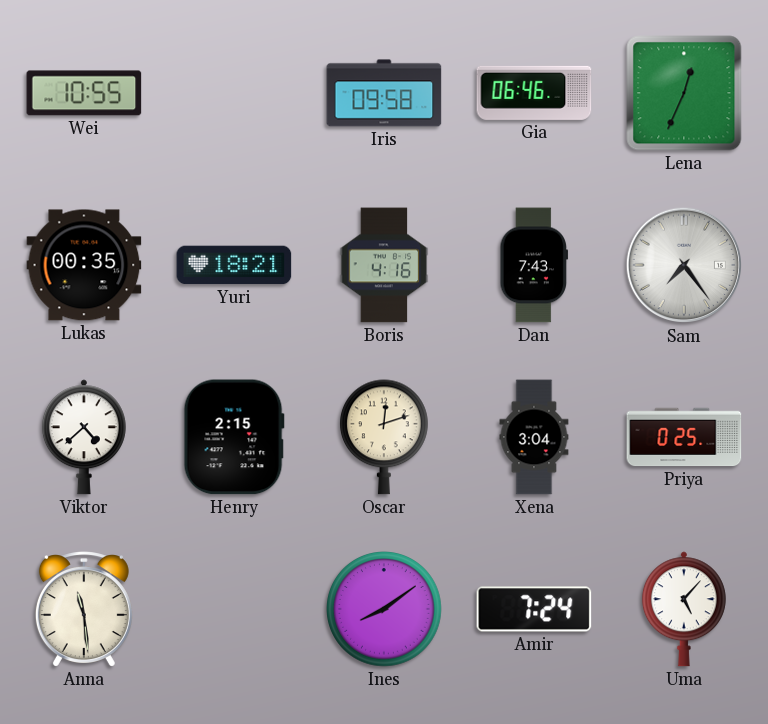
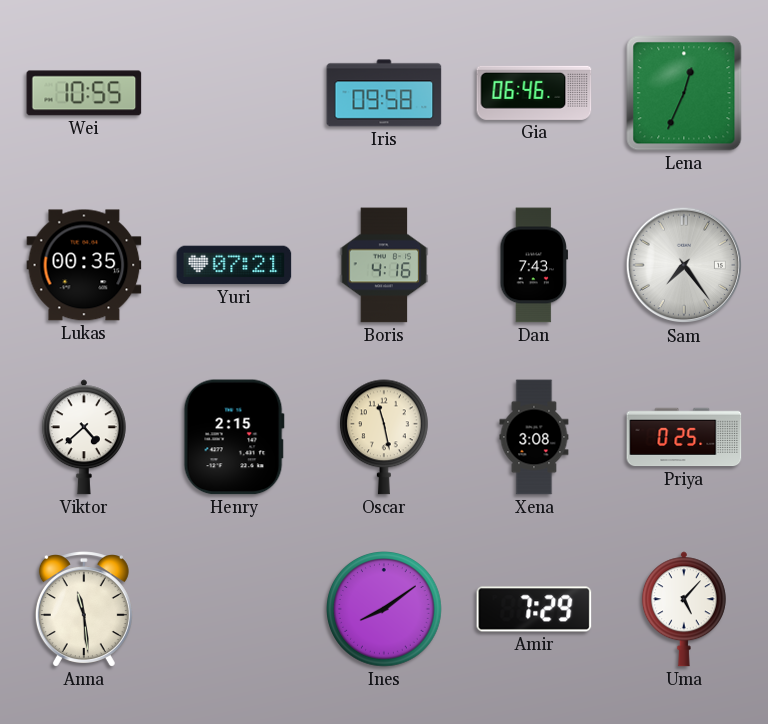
Yuri: 18:21 -> 07:21 (234, 265)
Oscar: 12:12 -> 11:28 (385, 437)
Xena: 3:04 -> 3:08 (534, 437)
Amir: 7:24 -> 7:29 (534, 609)
